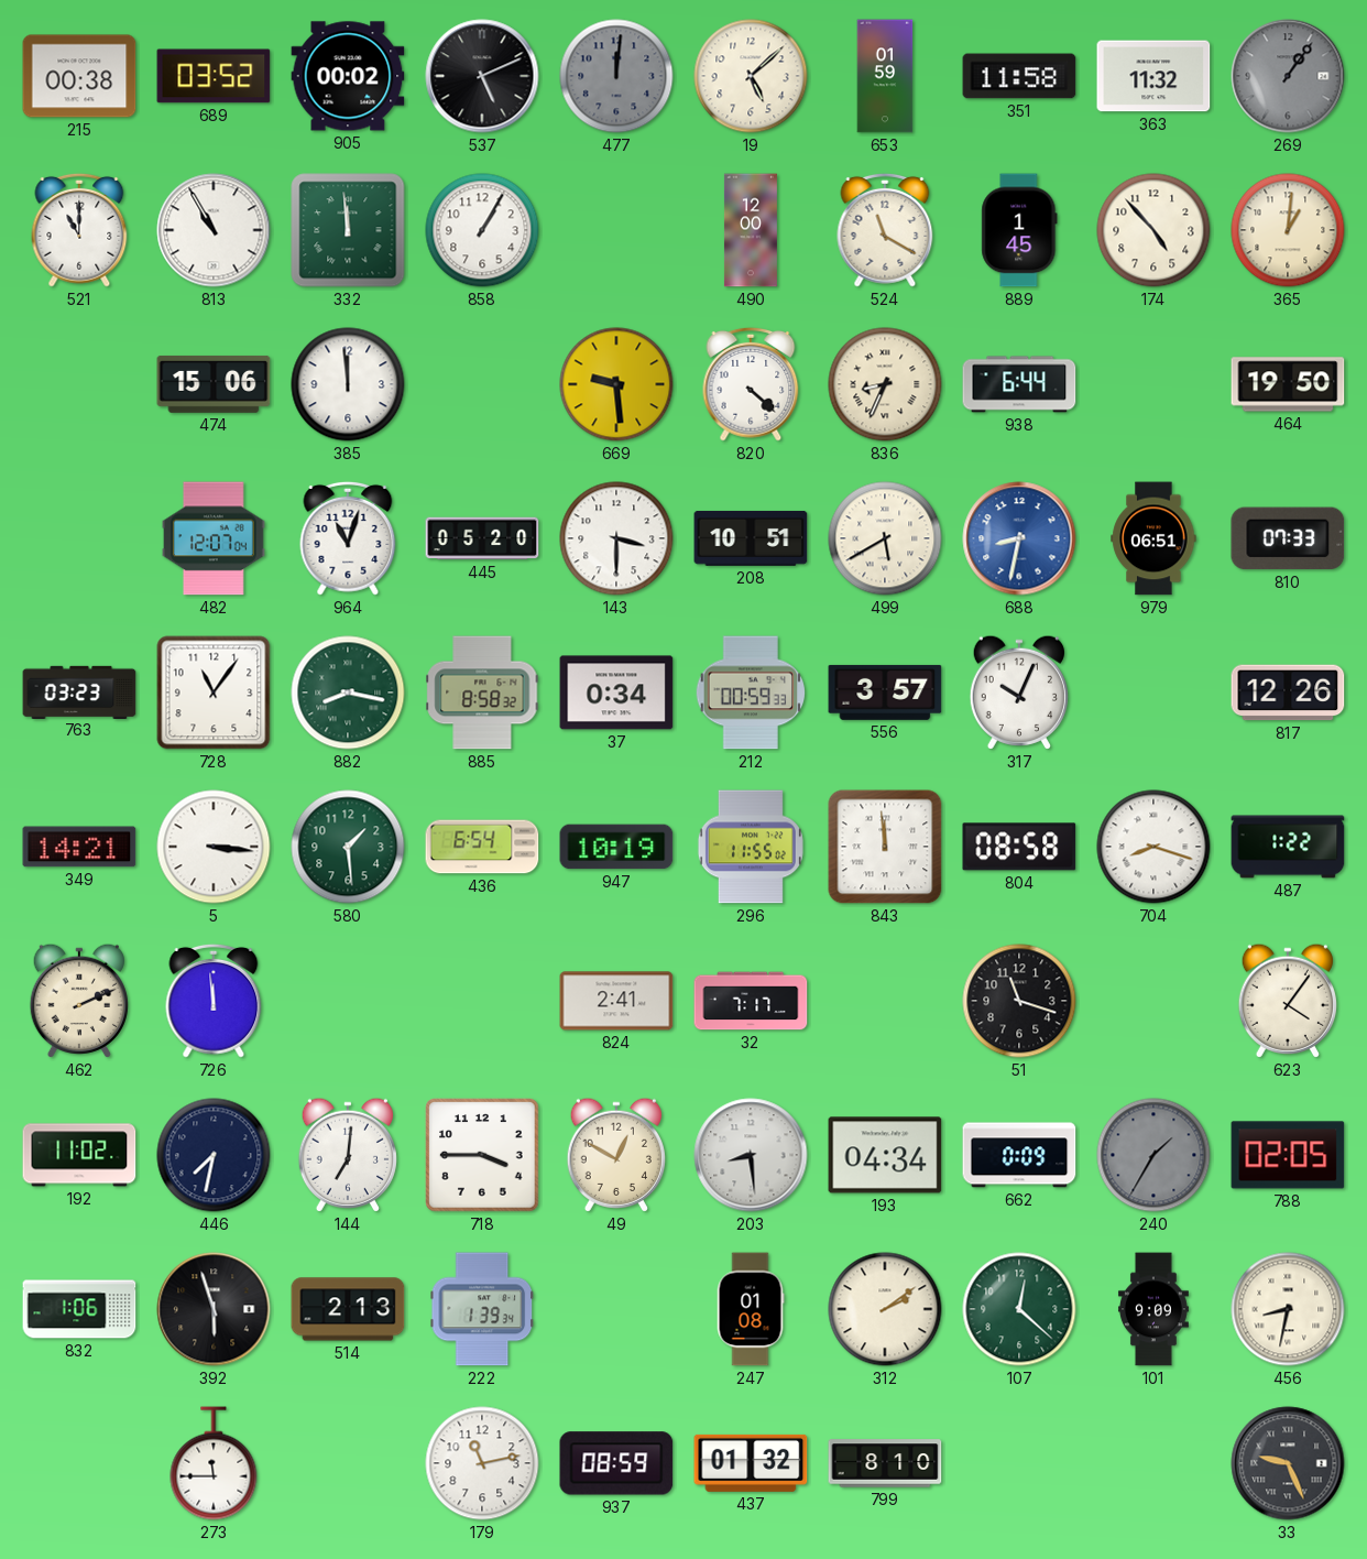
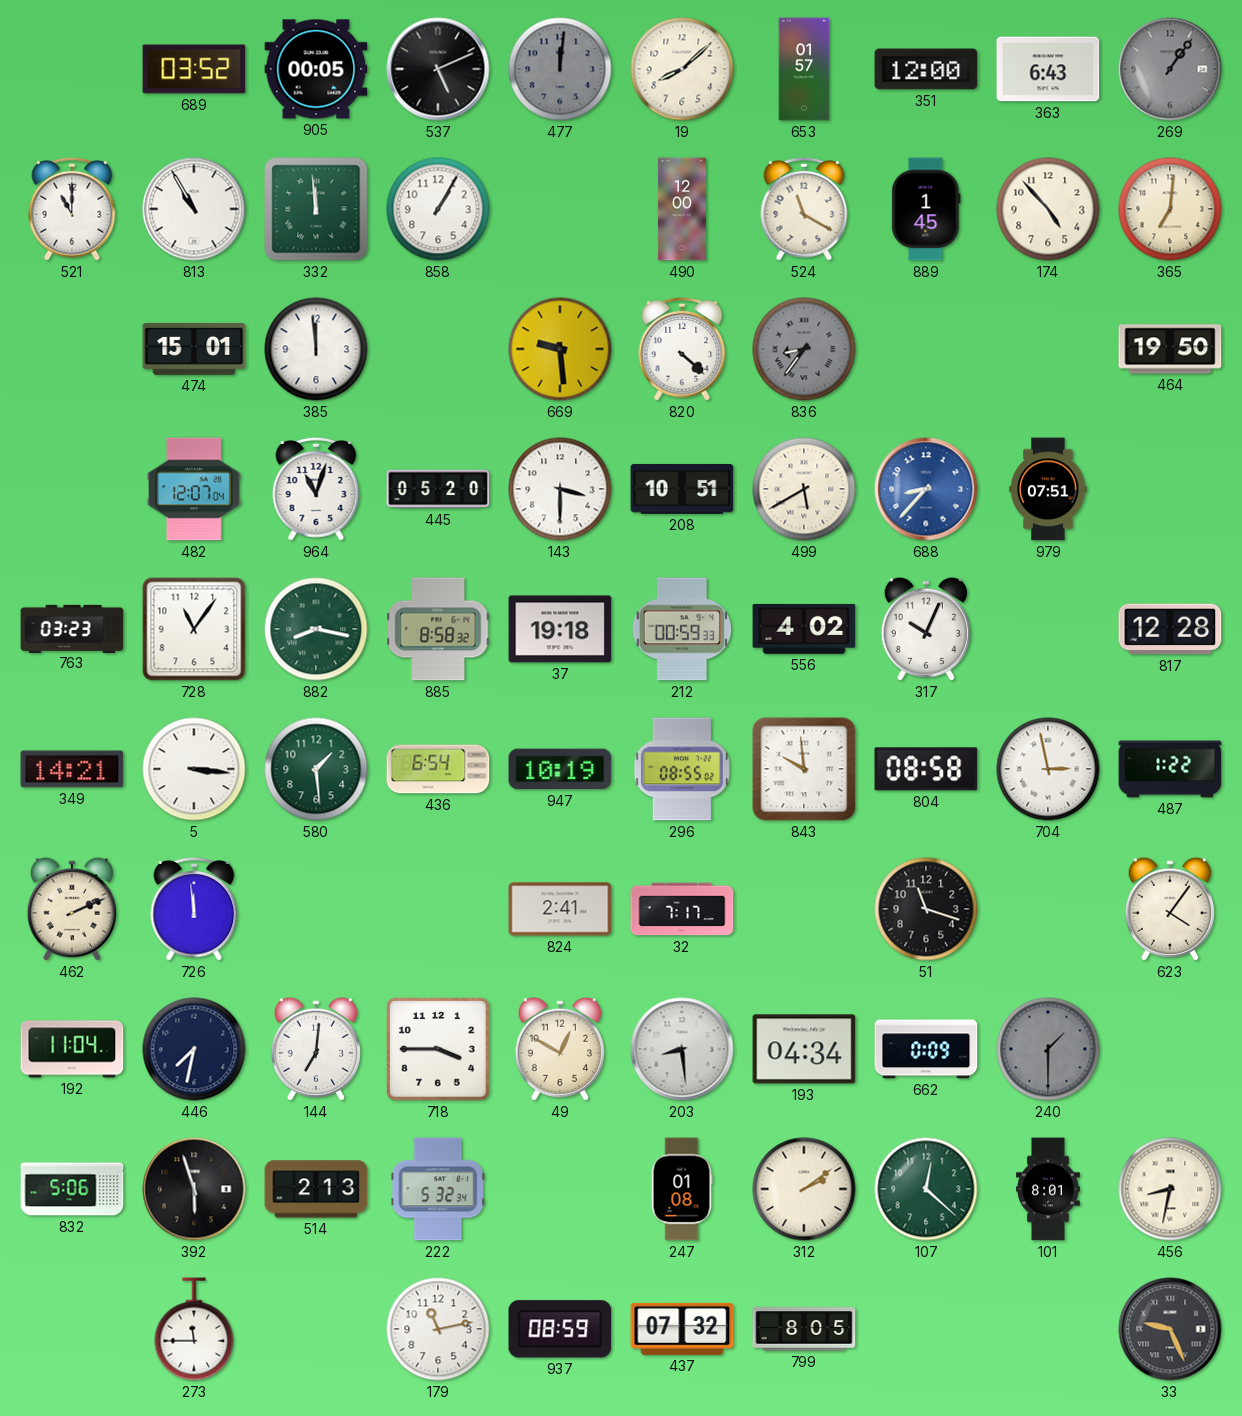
215: 00:38 -> none (79, 76)
905: 00:02 -> 00:05 (316, 69)
19: 5:08 -> 8:08 (682, 69)
653: 01:59 -> 01:57 (804, 69)
351: 11:58 -> 12:00 (926, 69)
363: 11:32 -> 6:43 (1048, 69)
365: 1:01 -> 7:01 (1170, 209)
474: 15:06 -> 15:01 (194, 349)
836: 8:34 -> 8:36 (804, 349)
836 dial: cream -> grey (804, 349)
938: 6:44 -> none (1019, 384)
688: 8:32 -> 8:37 (926, 489)
979: 06:51 -> 07:51 (1048, 489)
810: 07:33 -> none (1288, 538)
37: 0:34 -> 19:18 (560, 629)
556: 3:57 -> 4:02 (804, 629)
817: 12:26 -> 12:28 (1170, 629)
296: 11:55 -> 08:55 (682, 769)
843: 11:59 -> 9:59 (804, 769)
704: 8:18 -> 2:58 (1048, 769)
192: 11:02 -> 11:04 (72, 1049)
240: 1:35 -> 1:30 (1048, 1049)
788: 02:05 -> none (1288, 1155)
832: 1:06 -> 5:06 (72, 1189)
222: 1:39 -> 5:32 (438, 1189)
101: 9:09 -> 8:01 (1048, 1189)
437: 01:32 -> 07:32 (682, 1329)
799: 8:10 -> 8:05 (804, 1329)
